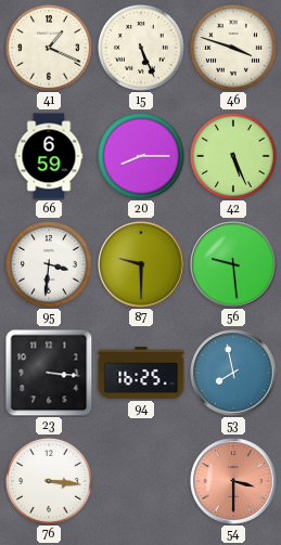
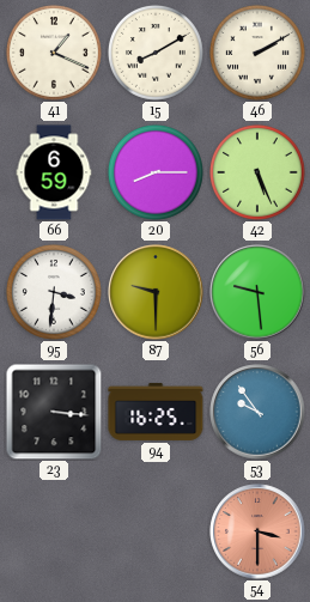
15: 5:26 -> 8:10 (156, 53)
46: 3:48 -> 2:10 (257, 53)
53: 7:58 -> 9:54 (257, 412)
76: 3:16 -> none (49, 481)
